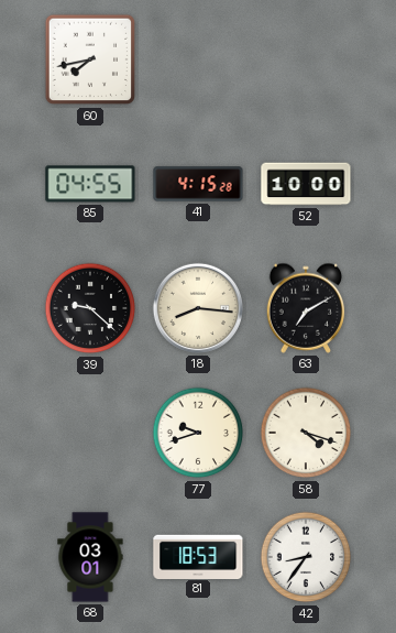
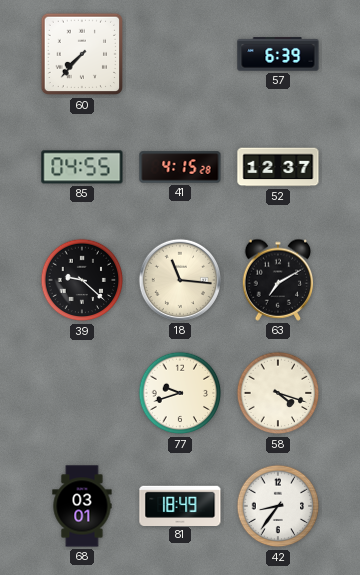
60: 7:43 -> 7:37 (82, 54)
57: none -> 6:39 (278, 54)
52: 10:00 -> 12:37 (278, 167)
18: 8:16 -> 11:16 (180, 280)
81: 18:53 -> 18:49 (180, 505)
